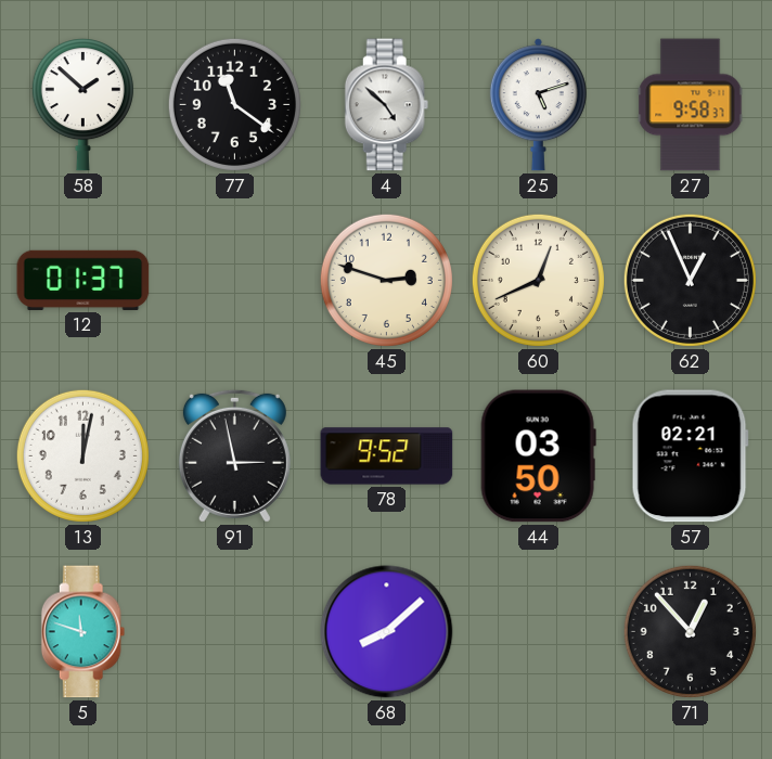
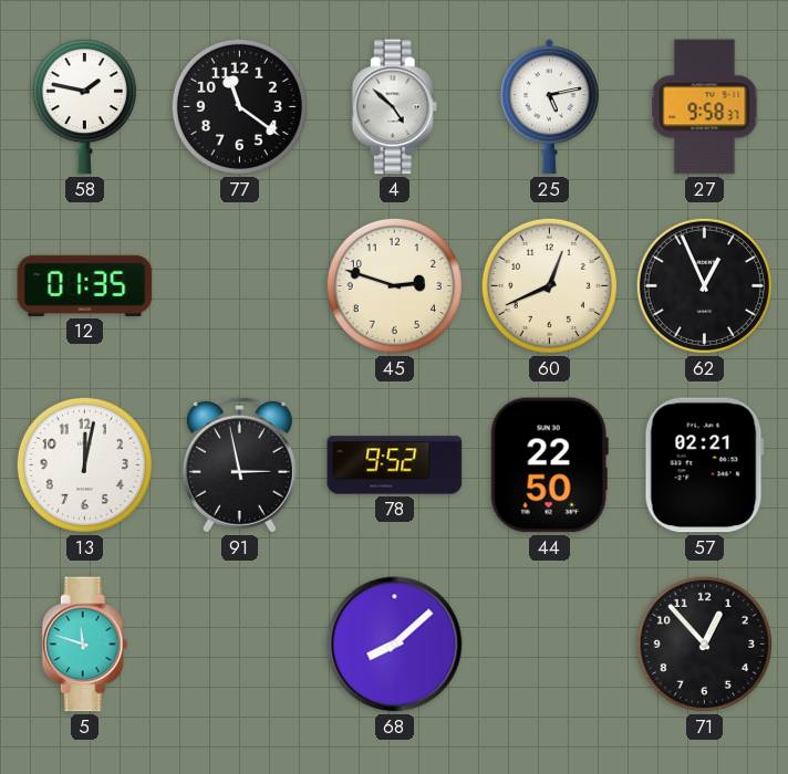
58: 1:52 -> 1:47 (84, 107)
25: 5:12 -> 5:13 (549, 107)
12: 01:37 -> 01:35 (85, 285)
44: 03:50 -> 22:50 (549, 466)
